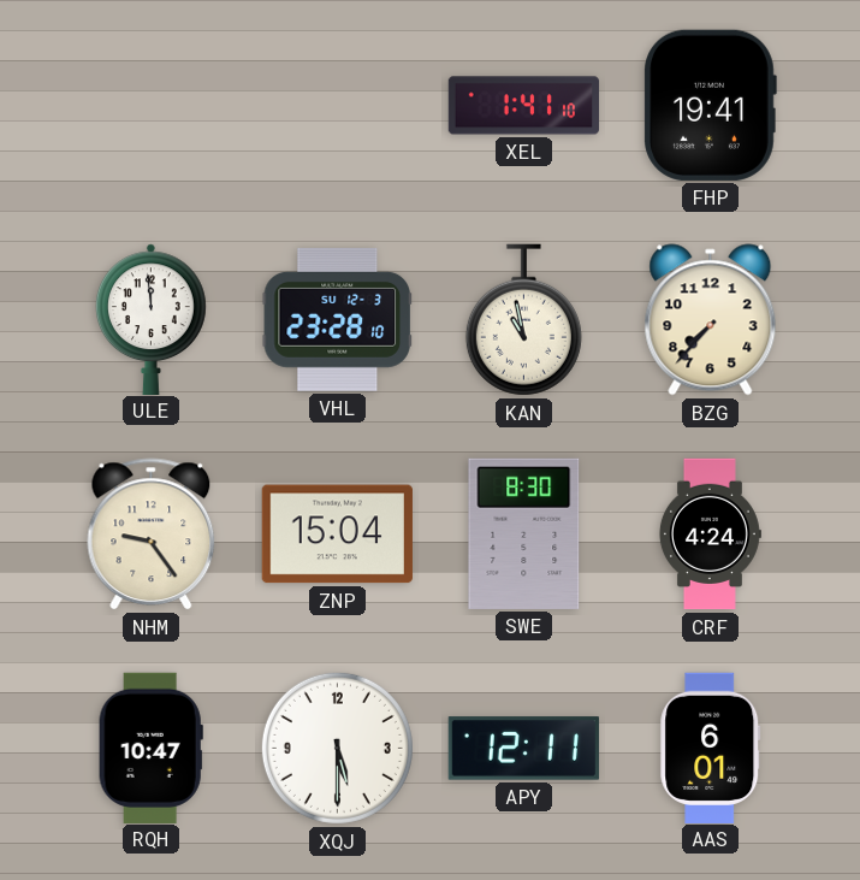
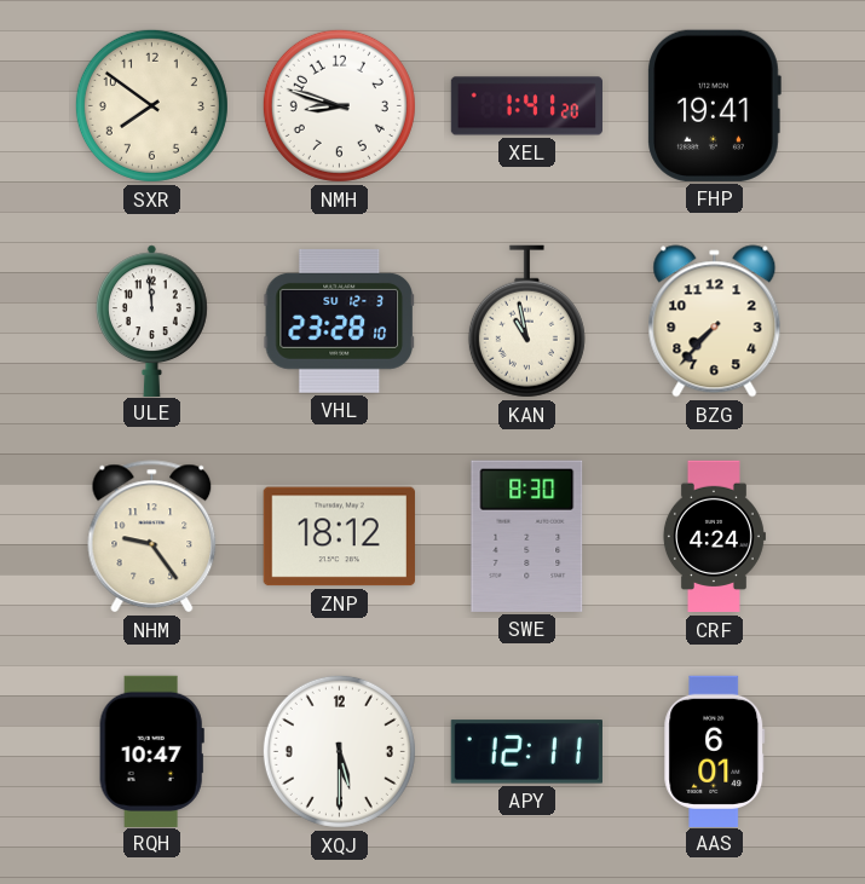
SXR: none -> 7:51 (151, 105)
NMH: none -> 8:48 (339, 105)
XEL: 1:41:10 -> 1:41:20 (526, 106)
ZNP: 15:04 -> 18:12 (339, 537)
